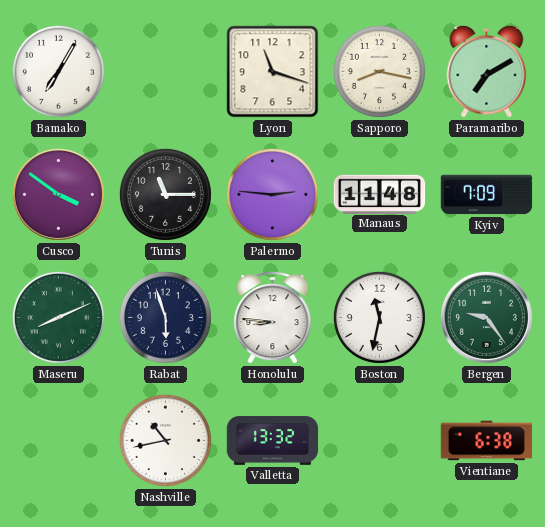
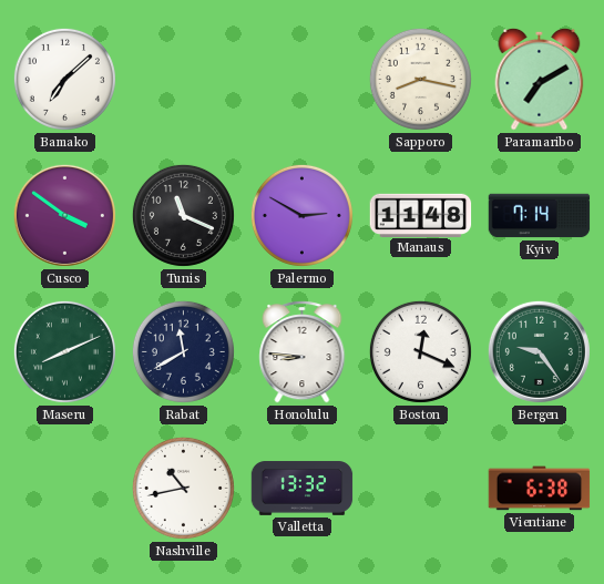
Bamako: 7:05 -> 7:08 (64, 79)
Lyon: 11:18 -> none (273, 72)
Tunis: 11:15 -> 11:19 (183, 215)
Palermo: 2:46 -> 2:50 (301, 215)
Kyiv: 7:09 -> 7:14 (540, 216)
Rabat: 5:57 -> 11:40 (183, 351)
Boston: 11:32 -> 12:19 (420, 351)
